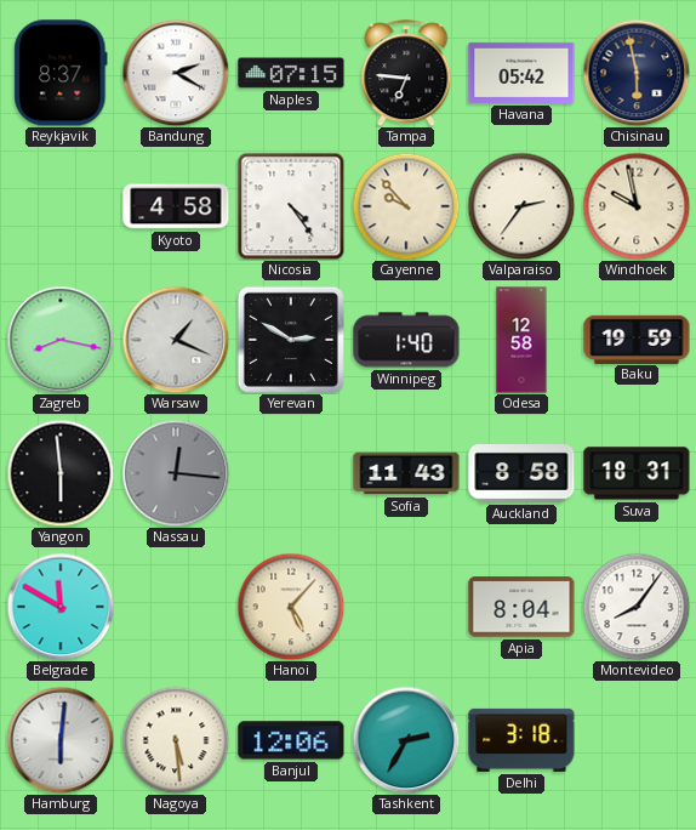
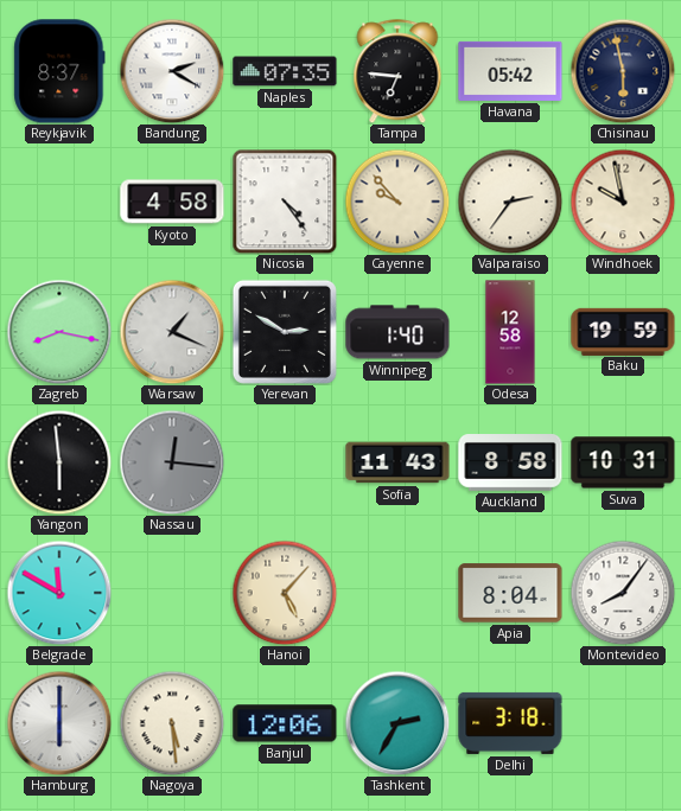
Naples: 07:15 -> 07:35 (285, 71)
Suva: 18:31 -> 10:31 (623, 462)
Hamburg: 6:01 -> 6:00 (59, 723)
